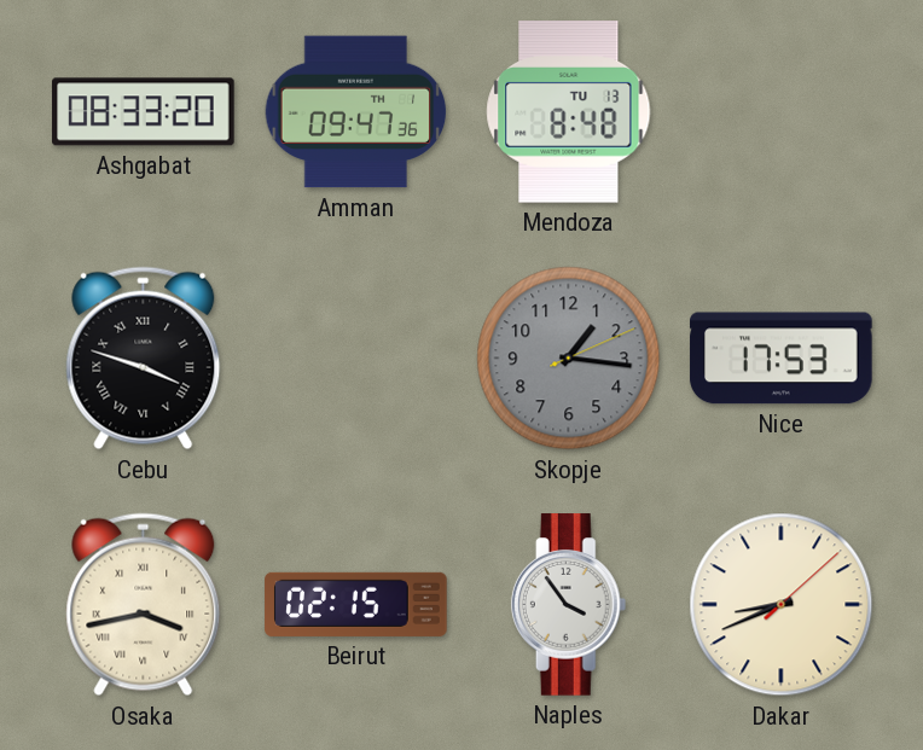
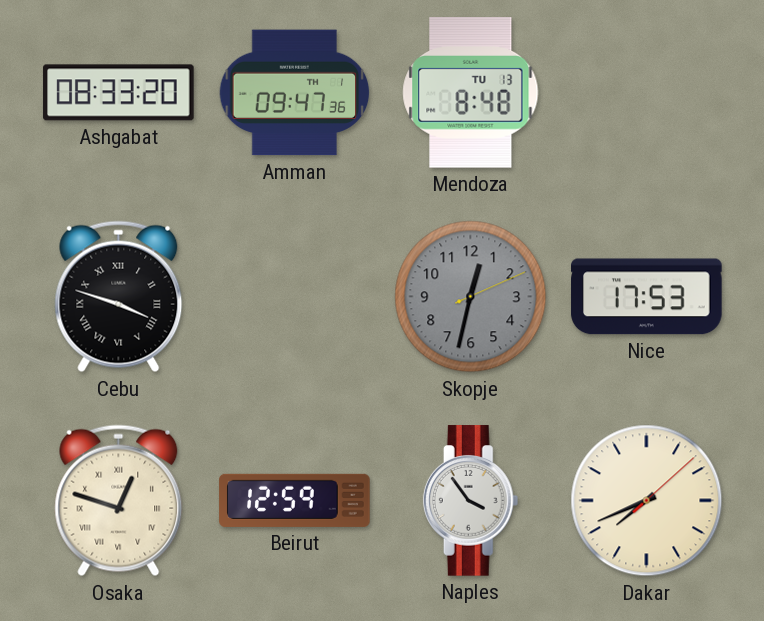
Skopje: 1:16 -> 12:32 (471, 297)
Osaka: 3:43 -> 12:48 (119, 501)
Beirut: 02:15 -> 12:59 (295, 500)
Dakar: 8:41 -> 7:41 (647, 501)
